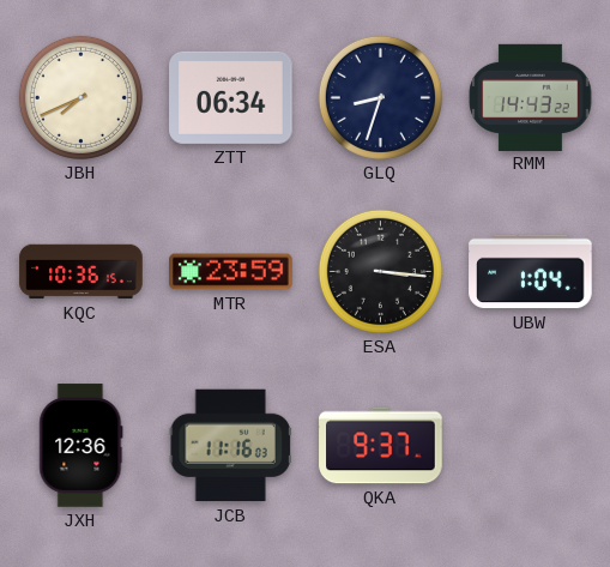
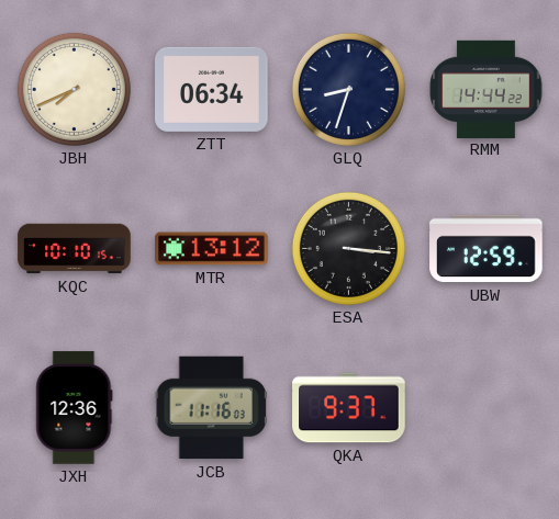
RMM: 14:43 -> 14:44 (487, 89)
KQC: 10:36 -> 10:10 (75, 249)
MTR: 23:59 -> 13:12 (212, 249)
UBW: 1:04 -> 12:59 (487, 249)
